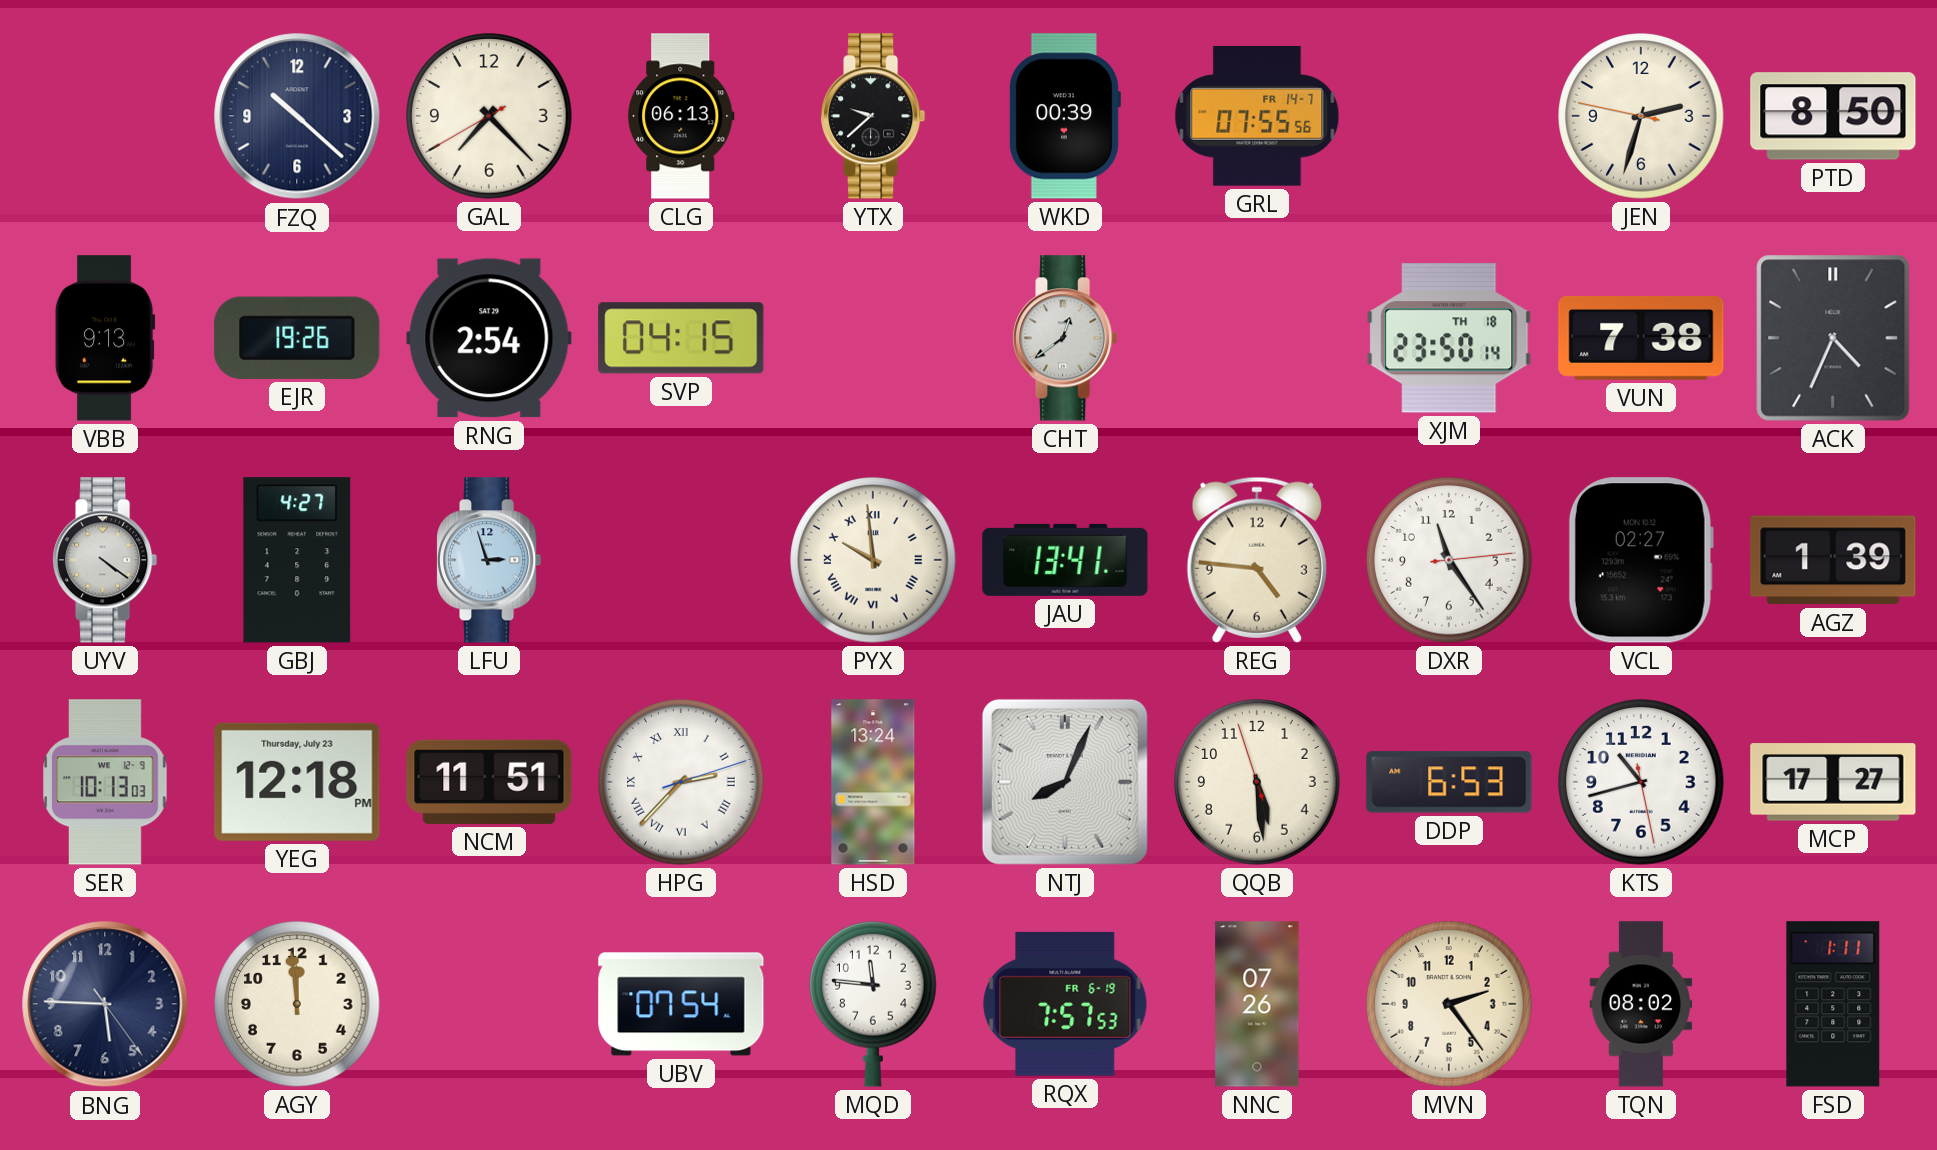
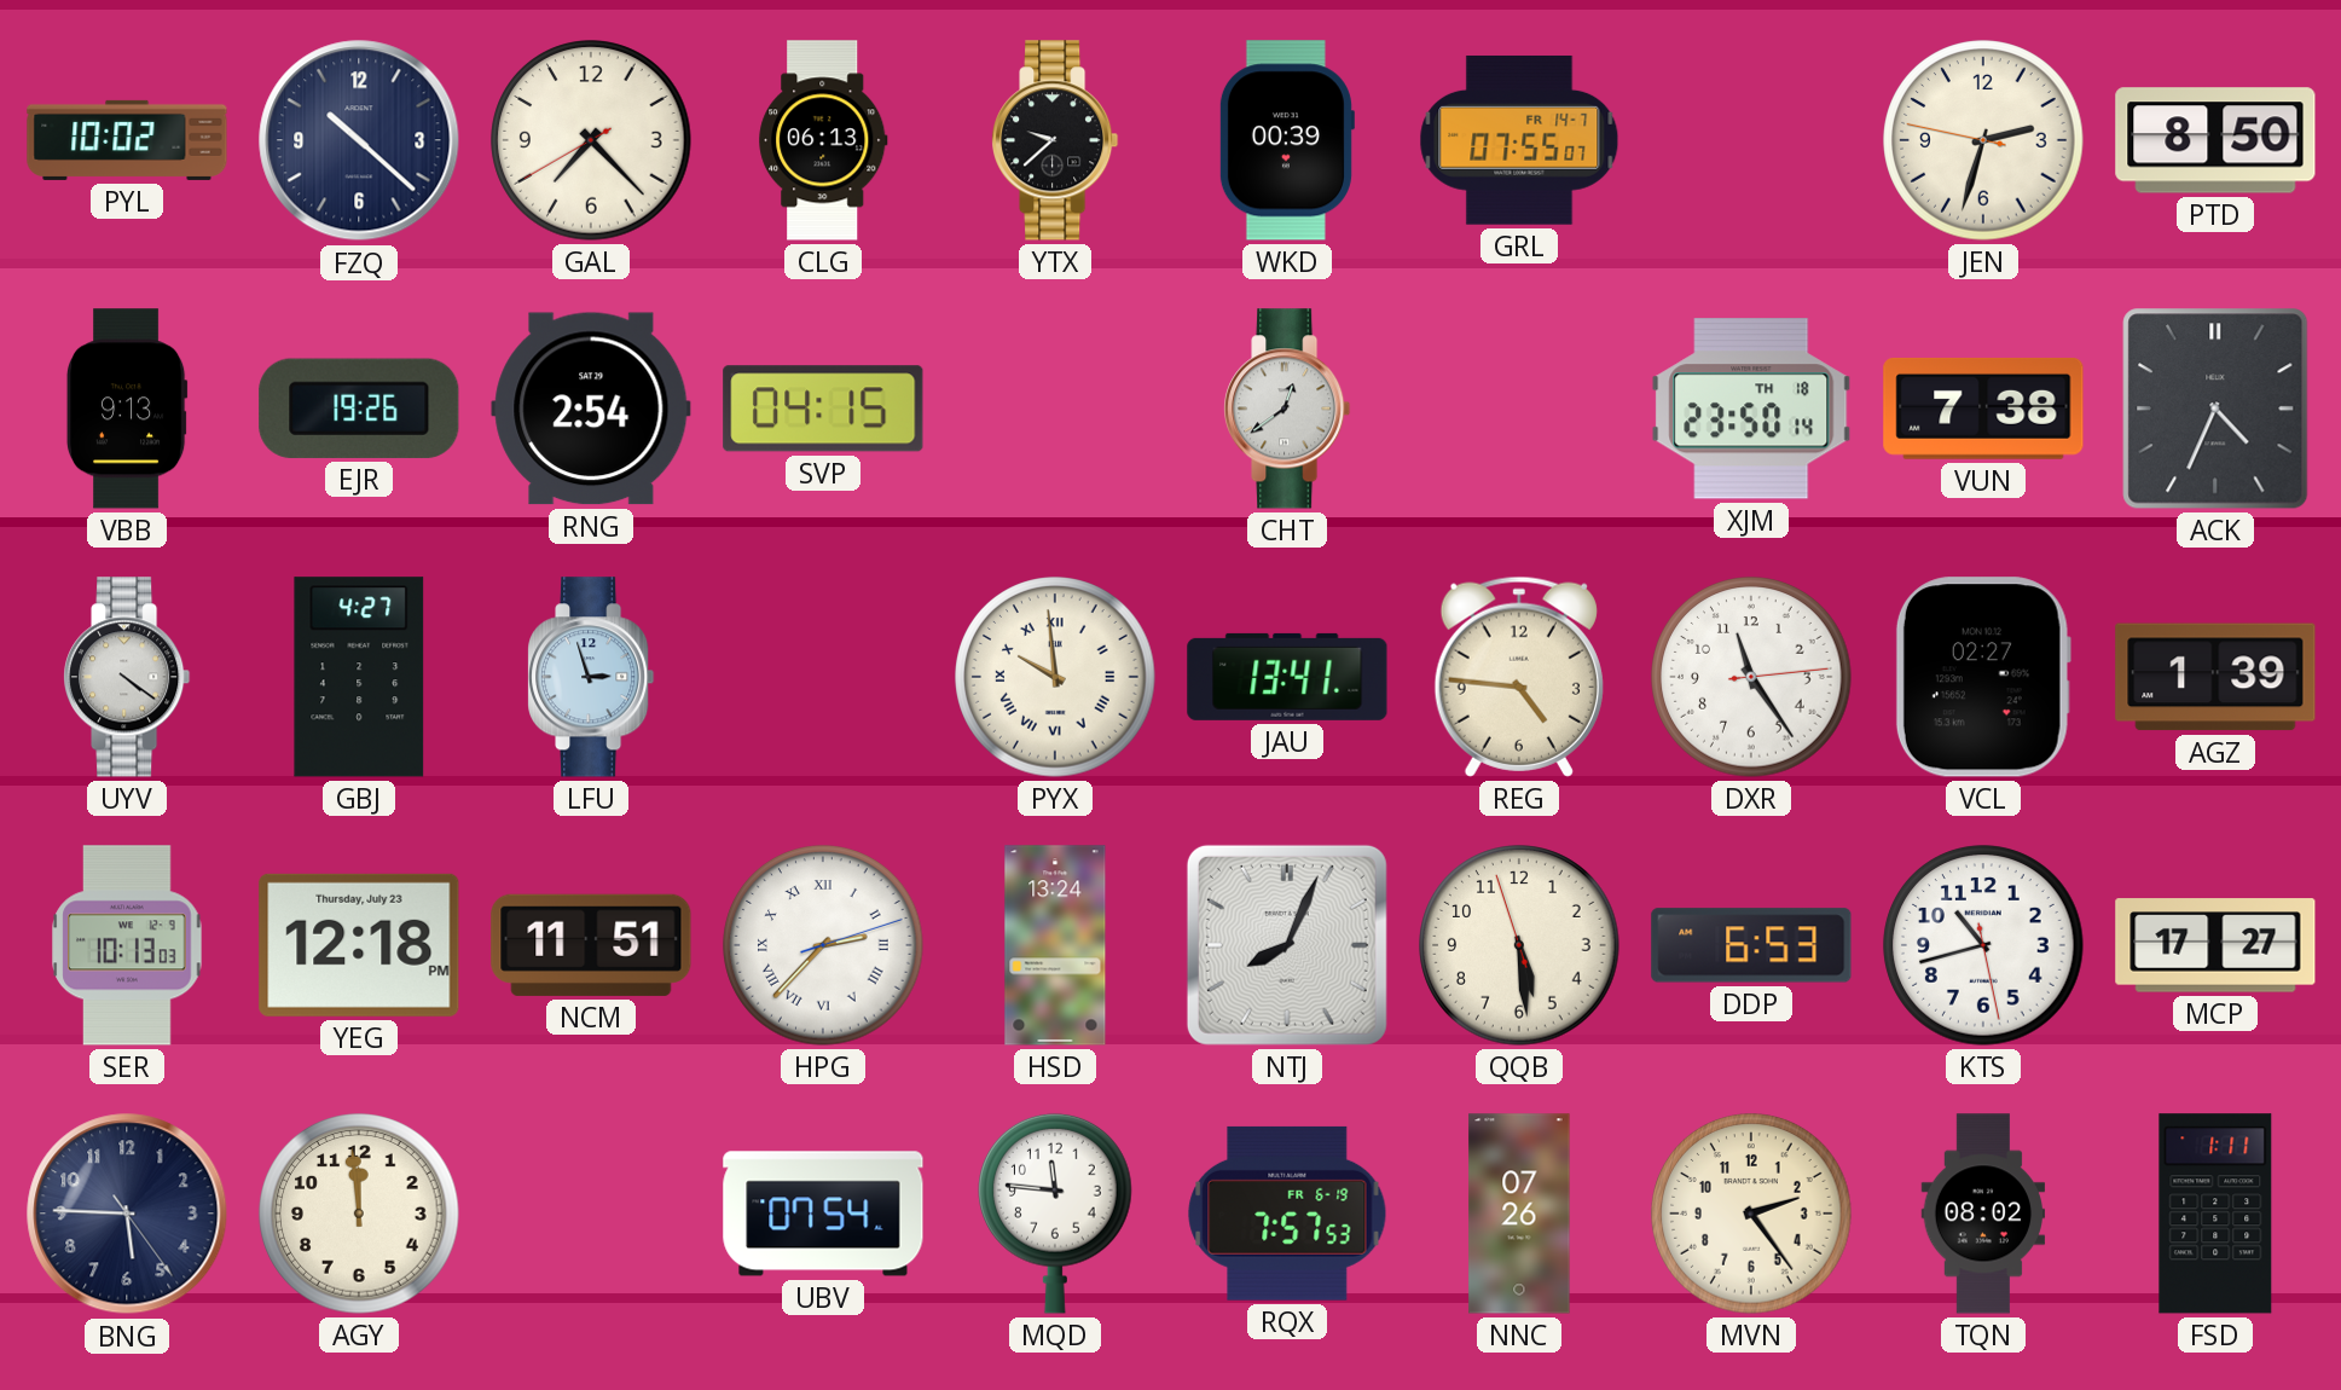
PYL: none -> 10:02 (127, 140)
GRL: 07:55:56 -> 07:55:07 (1519, 140)
